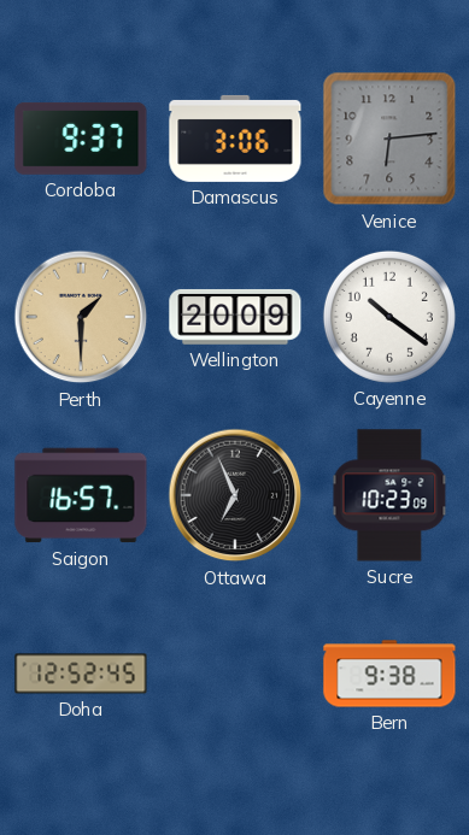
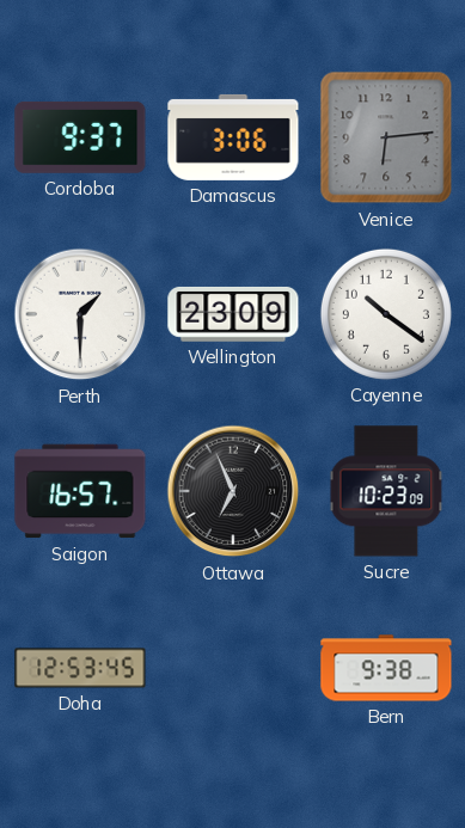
Perth dial: champagne -> white (80, 314)
Wellington: 20:09 -> 23:09 (233, 314)
Doha: 12:52 -> 12:53 (80, 668)
